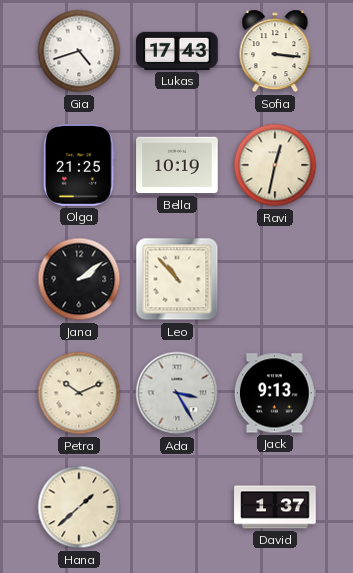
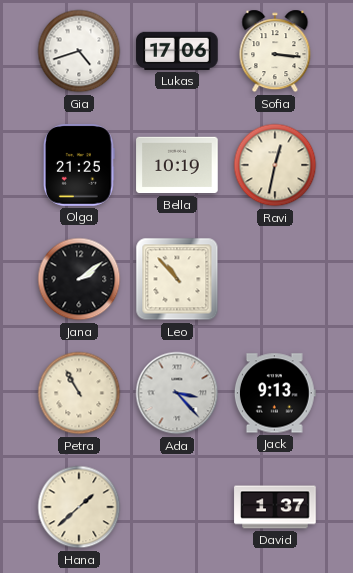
Lukas: 17:43 -> 17:06 (177, 51)
Petra: 10:11 -> 10:55 (79, 393)
Ada: 3:25 -> 3:23 (177, 393)
